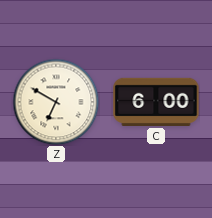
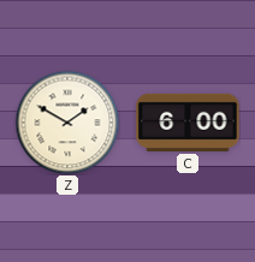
Z: 6:50 -> 1:50 (67, 123)
